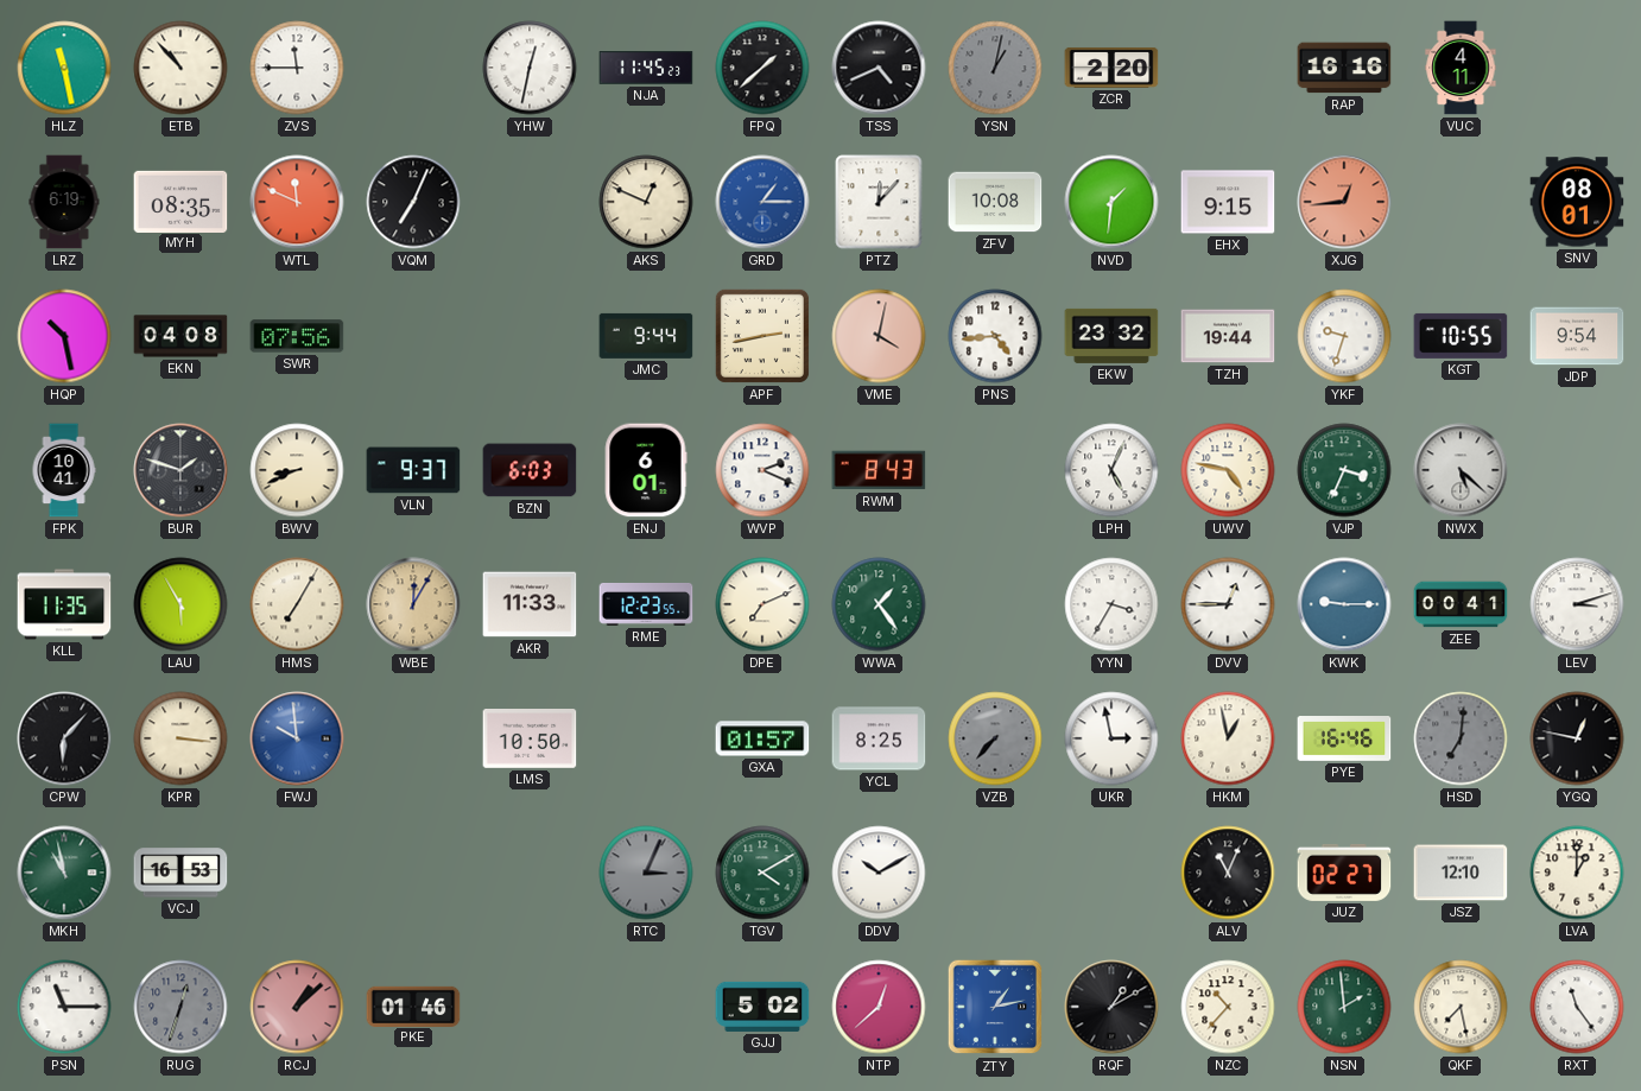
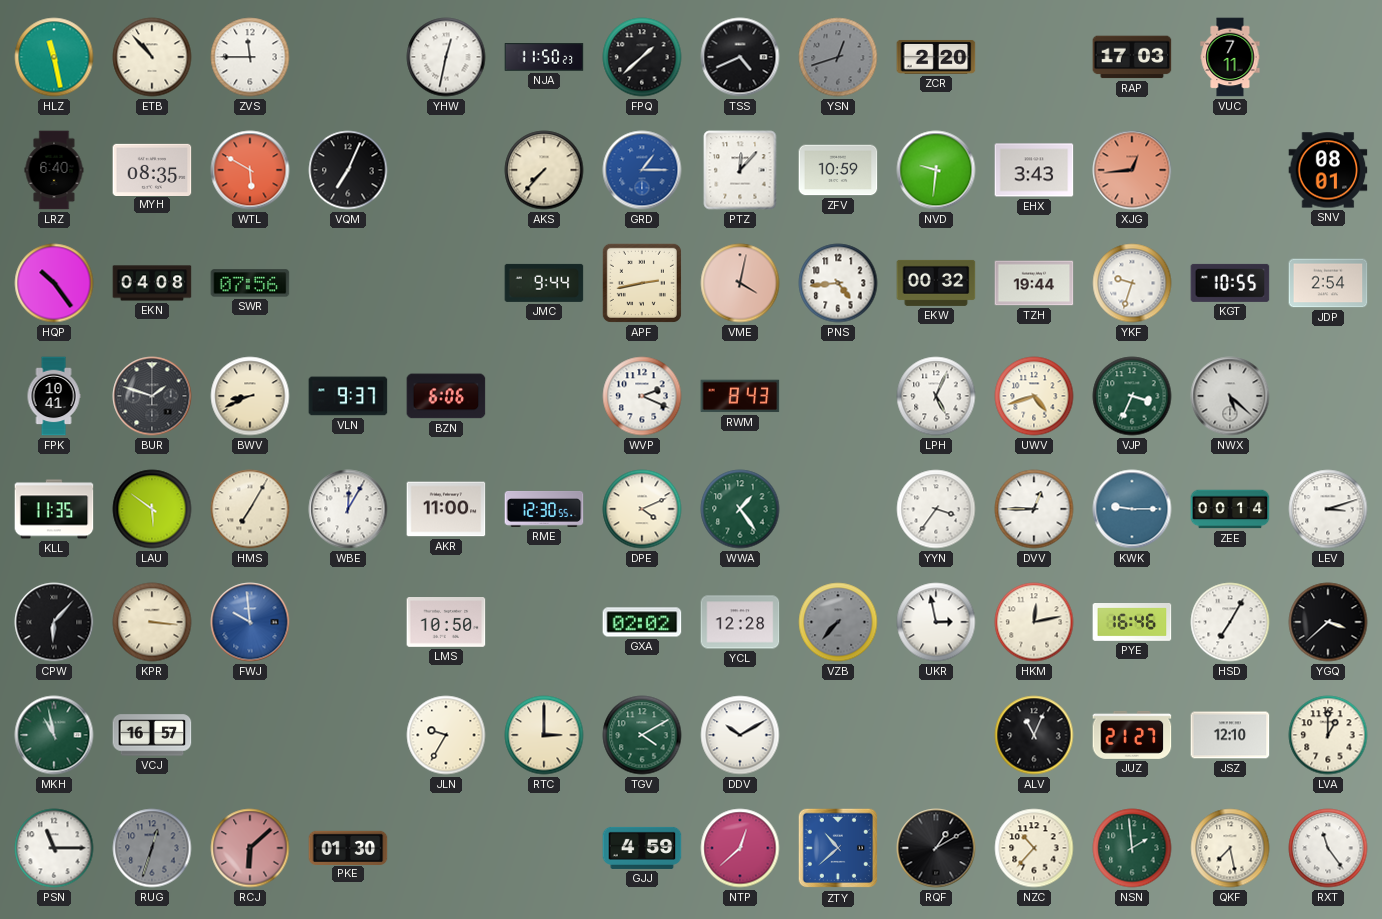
NJA: 11:45 -> 11:50 (544, 57)
YSN: 1:02 -> 12:42 (838, 57)
RAP: 16:16 -> 17:03 (1132, 57)
VUC: 4:11 -> 7:11 (1230, 57)
LRZ: 6:19 -> 6:40 (54, 170)
WTL: 11:49 -> 5:50 (250, 170)
AKS: 12:49 -> 7:37 (544, 170)
ZFV: 10:08 -> 10:59 (838, 170)
NVD: 1:31 -> 9:31 (936, 170)
EHX: 9:15 -> 3:43 (1034, 170)
HQP: 10:28 -> 10:24 (54, 283)
EKW: 23:32 -> 00:32 (936, 283)
JDP: 9:54 -> 2:54 (1328, 283)
BZN: 6:03 -> 6:06 (446, 396)
ENJ: 6:01 -> none (646, 470)
UWV: 4:47 -> 4:42 (1034, 396)
LAU: 5:55 -> 5:51 (152, 509)
WBE dial: champagne -> white (348, 509)
AKR: 11:33 -> 11:00 (446, 509)
RME: 12:23 -> 12:30 (544, 509)
DPE: 7:11 -> 4:11 (642, 509)
YYN: 3:35 -> 3:36 (936, 509)
ZEE: 00:41 -> 00:14 (1230, 509)
GXA: 01:57 -> 02:02 (642, 622)
YCL: 8:25 -> 12:28 (740, 622)
HKM: 12:58 -> 12:13 (1034, 622)
HSD: 7:01 -> 7:05 (1230, 622)
HSD dial: grey -> white (1230, 622)
YGQ: 12:47 -> 3:38 (1328, 622)
VCJ: 16:53 -> 16:57 (152, 735)
JLN: none -> 9:35 (446, 735)
RTC: 3:04 -> 3:00 (544, 735)
RTC dial: grey -> cream (544, 735)
JUZ: 02:27 -> 21:27 (1132, 735)
RCJ: 1:08 -> 6:08 (250, 848)
PKE: 01:46 -> 01:30 (348, 847)
GJJ: 5:02 -> 4:59 (642, 848)
ZTY: 1:13 -> 10:38 (838, 848)
